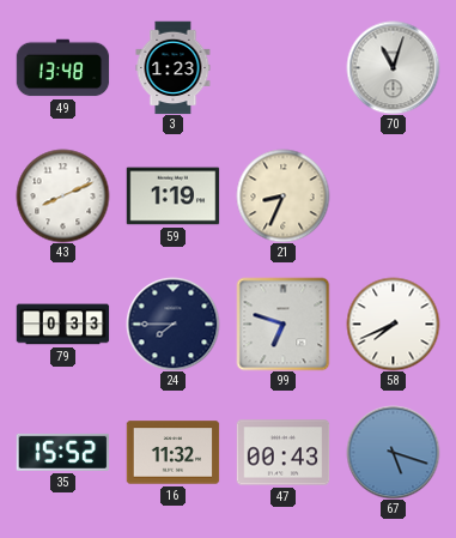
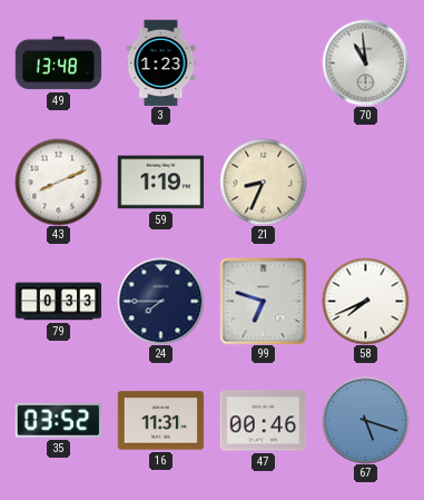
70: 11:03 -> 10:59 (365, 62)
35: 15:52 -> 03:52 (58, 420)
16: 11:32 -> 11:31 (160, 421)
47: 00:43 -> 00:46 (263, 421)
